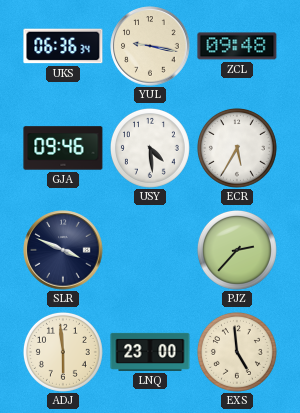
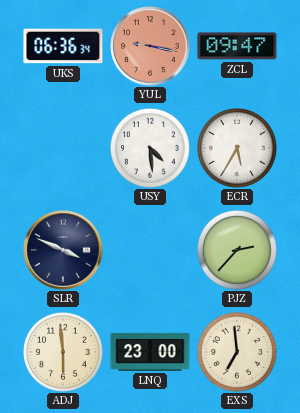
YUL dial: cream -> salmon (150, 46)
ZCL: 09:48 -> 09:47 (237, 46)
GJA: 09:46 -> none (63, 148)
EXS: 4:59 -> 6:59 (237, 352)
